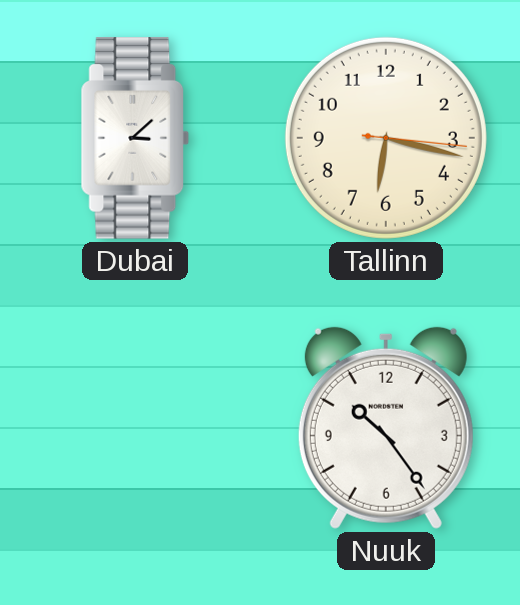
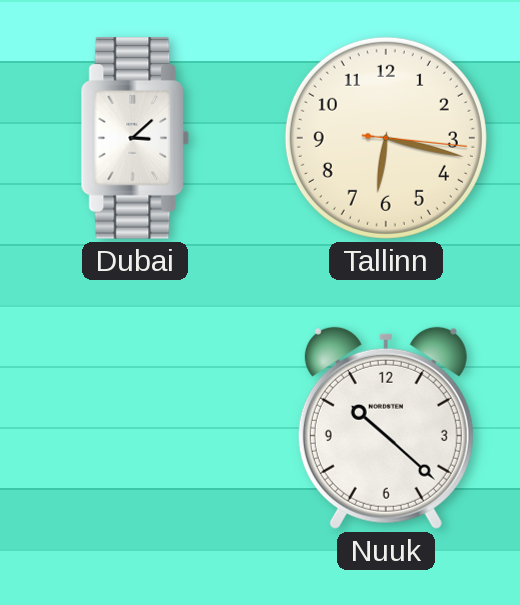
Nuuk: 10:24 -> 10:22 (386, 428)
